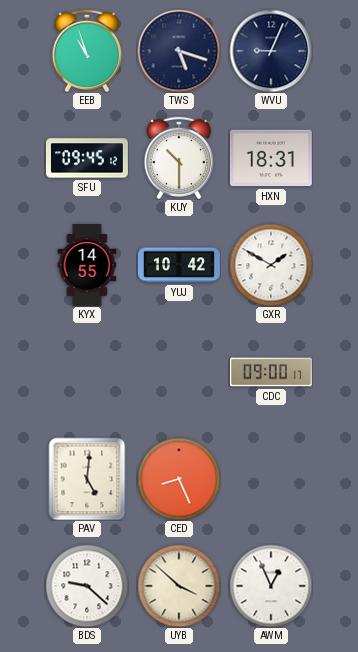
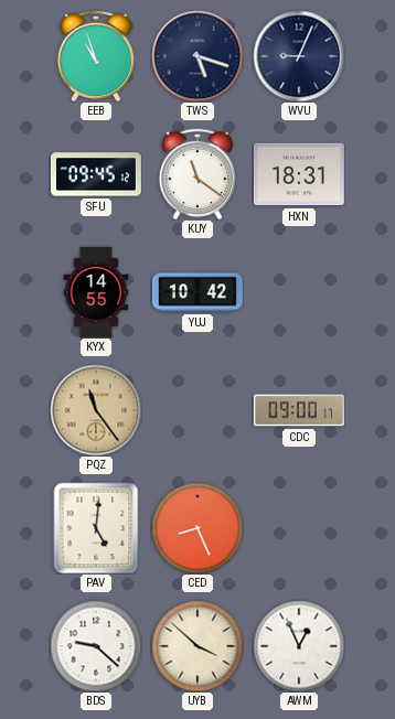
KUY: 10:30 -> 11:21 (196, 173)
GXR: 1:50 -> none (271, 265)
PQZ: none -> 11:24 (96, 410)
